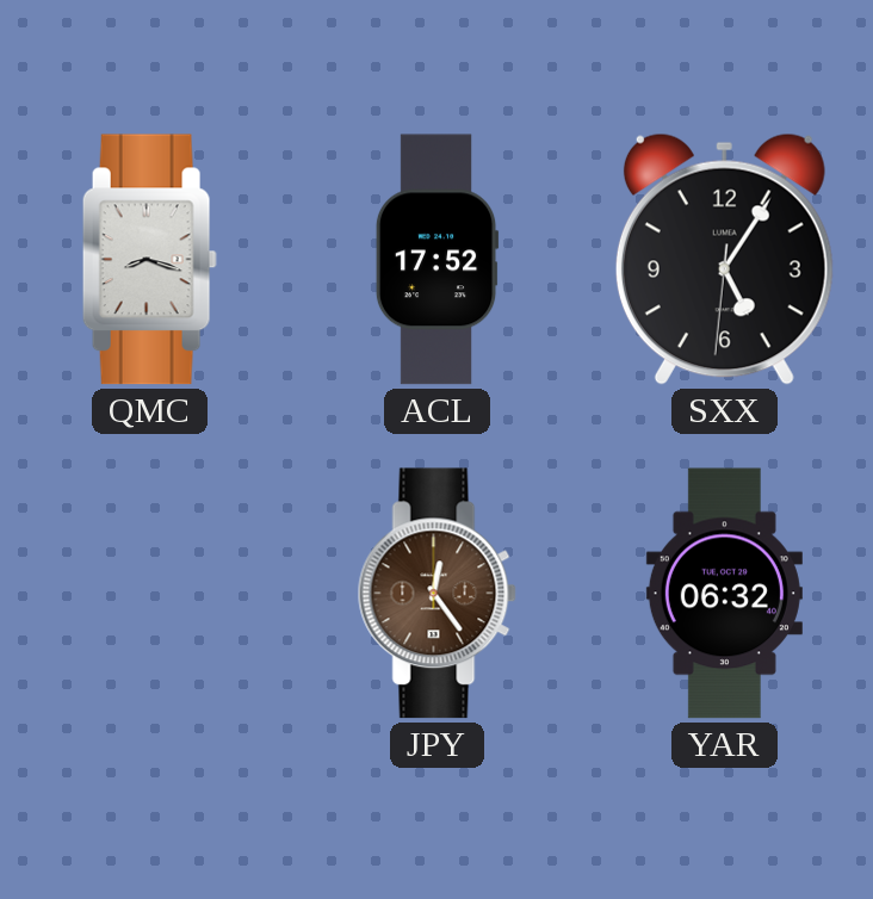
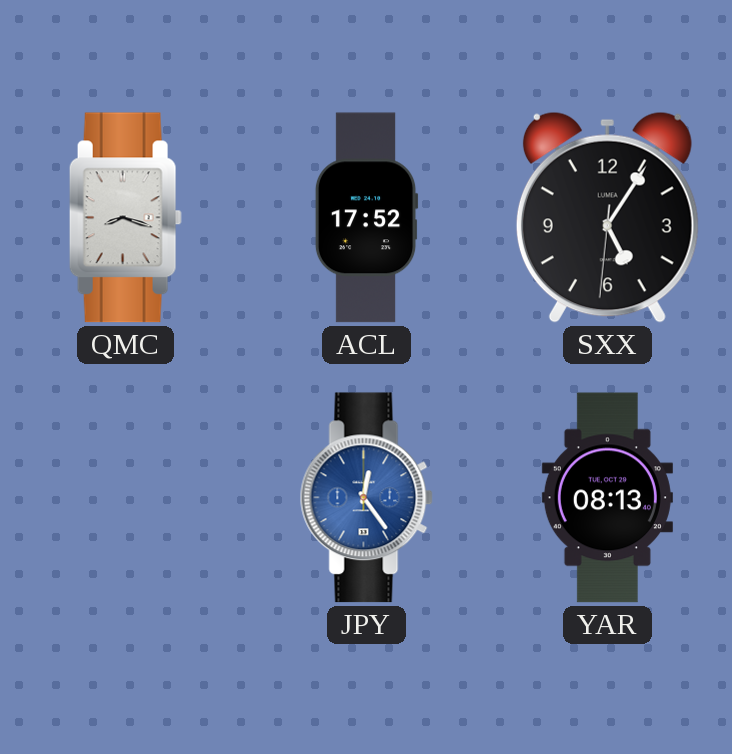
JPY dial: brown -> blue (366, 498)
YAR: 06:32 -> 08:13 (607, 498)
